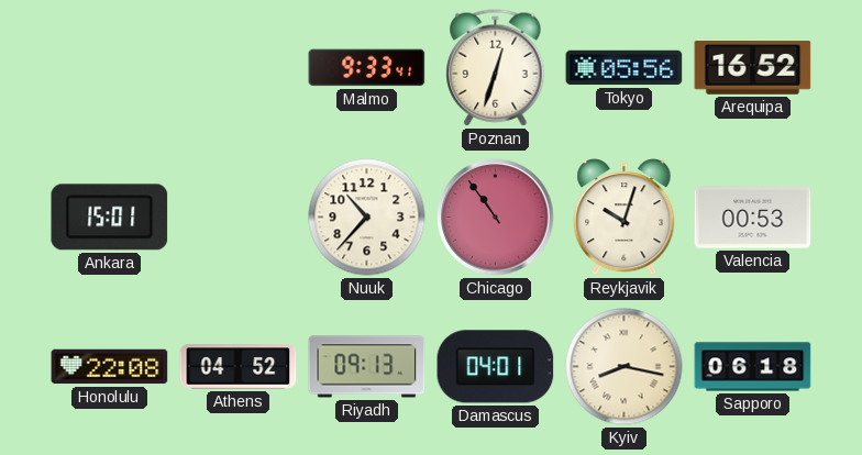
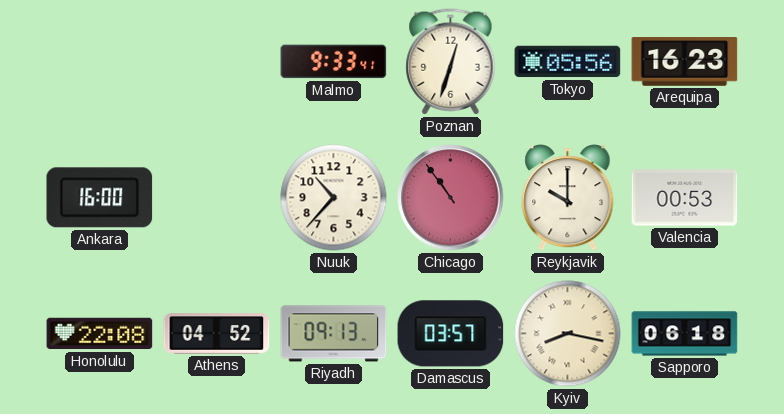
Arequipa: 16:52 -> 16:23 (685, 62)
Ankara: 15:01 -> 16:00 (100, 198)
Reykjavik: 10:03 -> 10:00 (568, 198)
Damascus: 04:01 -> 03:57 (451, 334)
